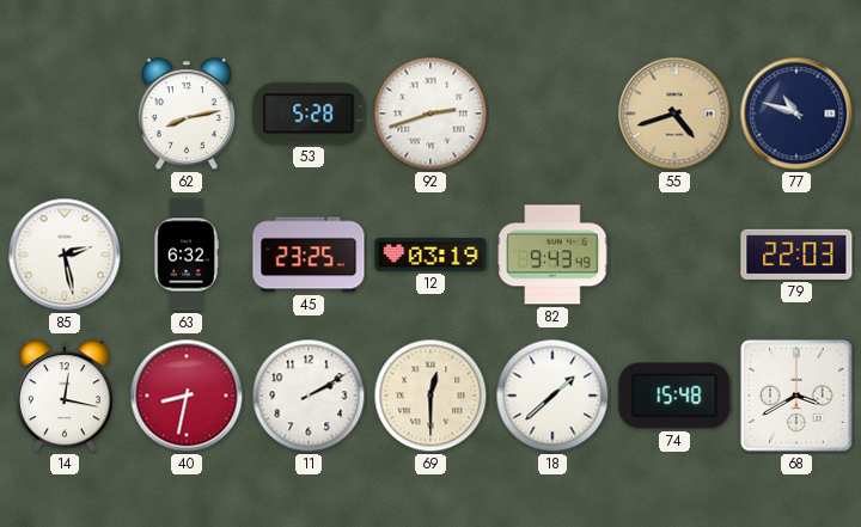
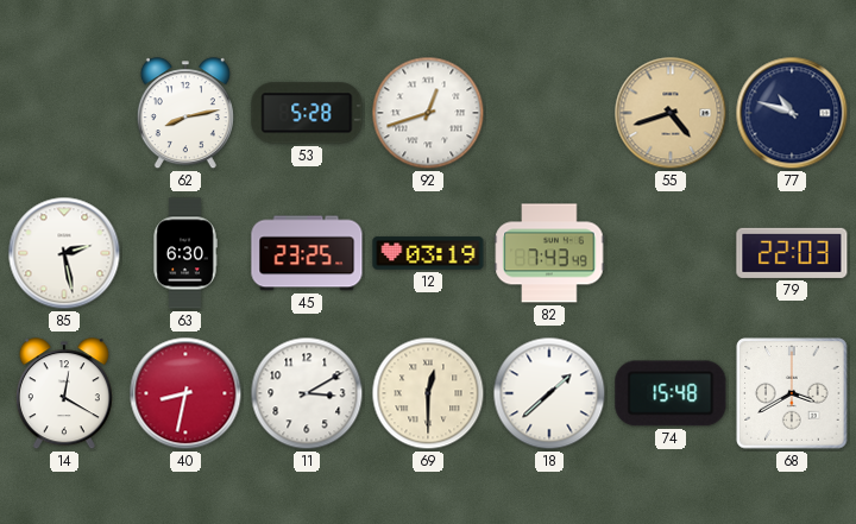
92: 2:42 -> 12:42 (428, 113)
63: 6:32 -> 6:30 (185, 253)
82: 9:43 -> 7:43 (549, 253)
14: 12:17 -> 12:20 (64, 394)
11: 2:10 -> 3:10 (307, 393)
